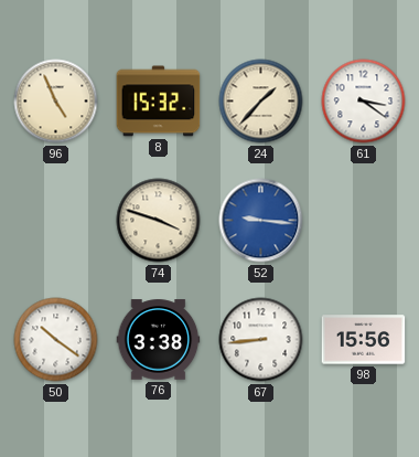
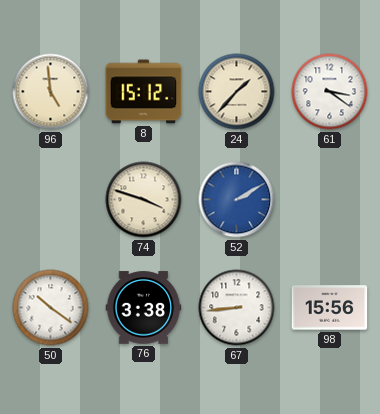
96: 4:56 -> 4:59 (51, 92)
8: 15:32 -> 15:12 (144, 92)
52: 9:16 -> 2:10 (237, 200)
